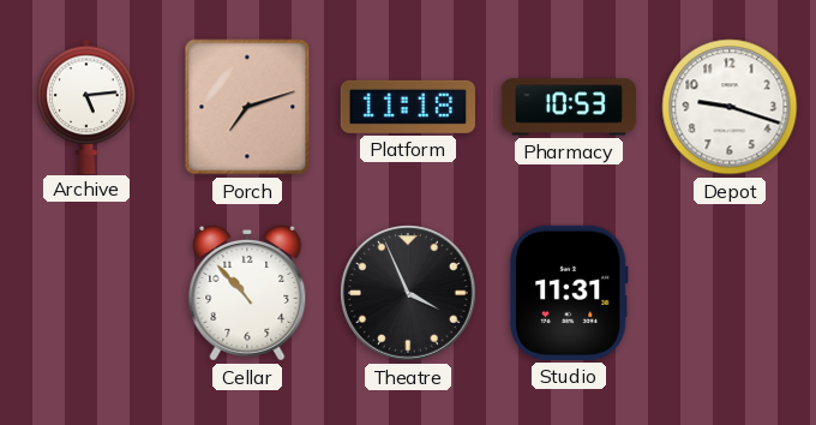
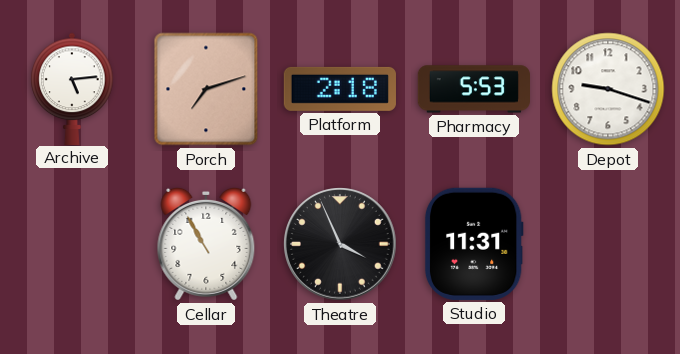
Platform: 11:18 -> 2:18 (340, 89)
Pharmacy: 10:53 -> 5:53 (473, 89)
Cellar: 10:53 -> 10:55 (206, 244)
